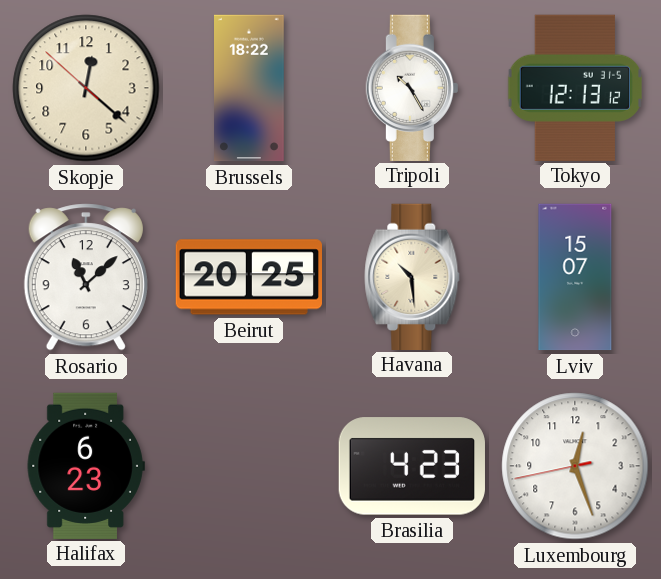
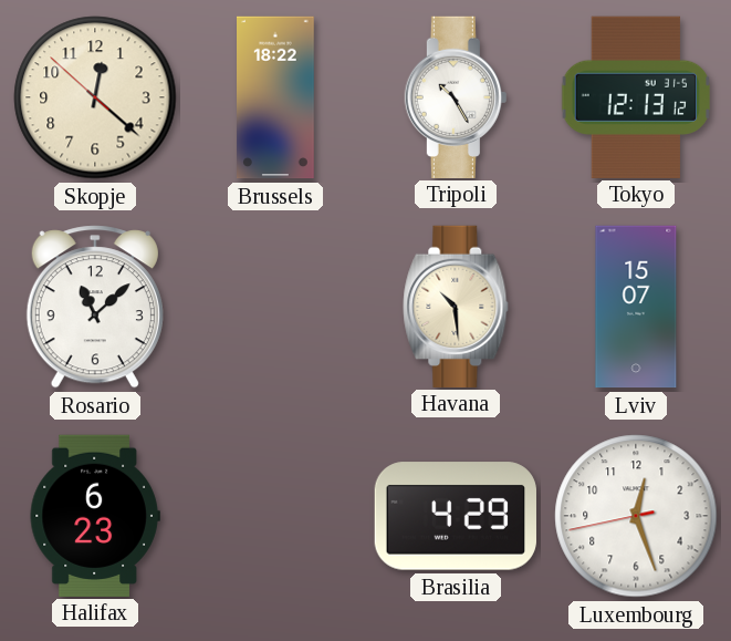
Beirut: 20:25 -> none (248, 277)
Brasilia: 4:23 -> 4:29 (456, 516)
